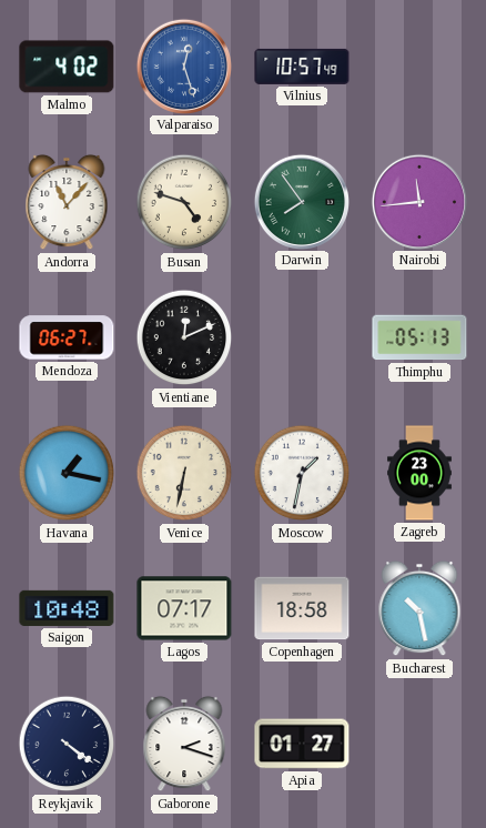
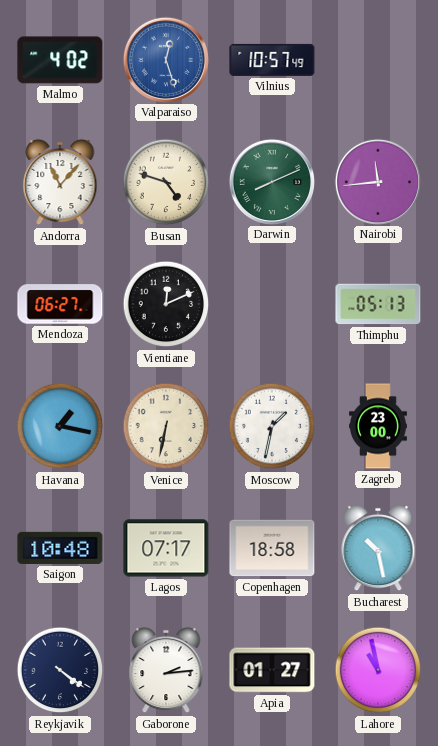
Darwin: 7:54 -> 8:11 (271, 181)
Gaborone: 2:18 -> 2:14 (166, 670)
Lahore: none -> 10:58 (378, 670)
